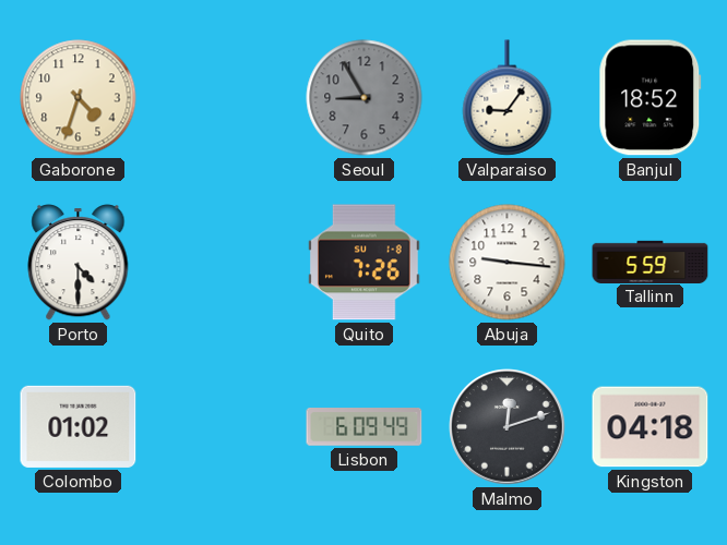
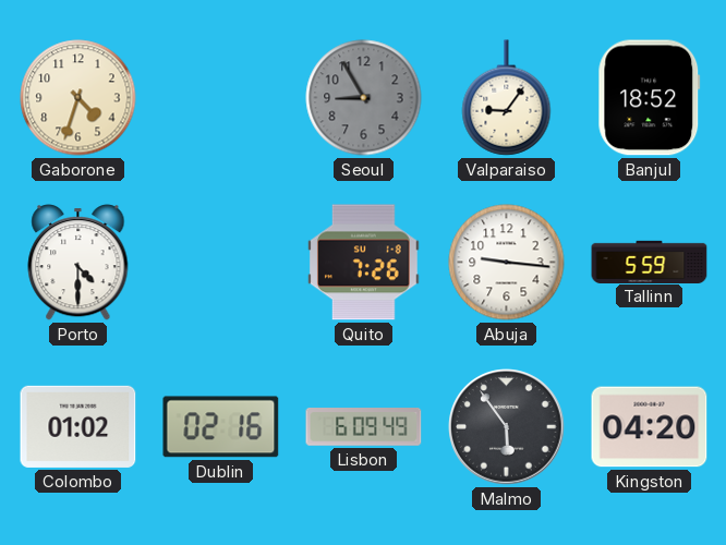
Dublin: none -> 02:16 (221, 427)
Malmo: 12:12 -> 5:54 (507, 427)
Kingston: 04:18 -> 04:20 (650, 427)
